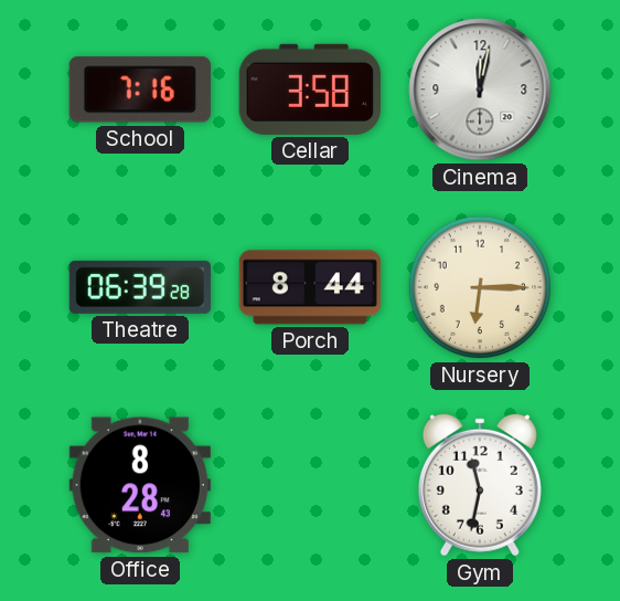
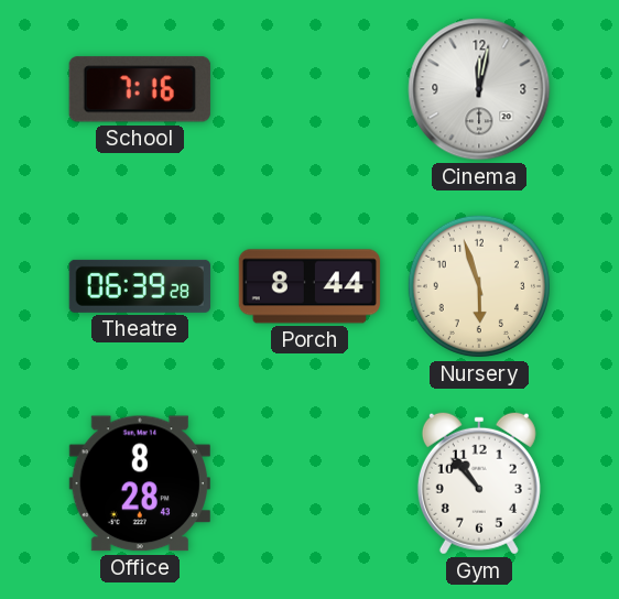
Cellar: 3:58 -> none (310, 89)
Nursery: 6:15 -> 5:57 (479, 286)
Gym: 11:32 -> 10:53 (479, 483)
